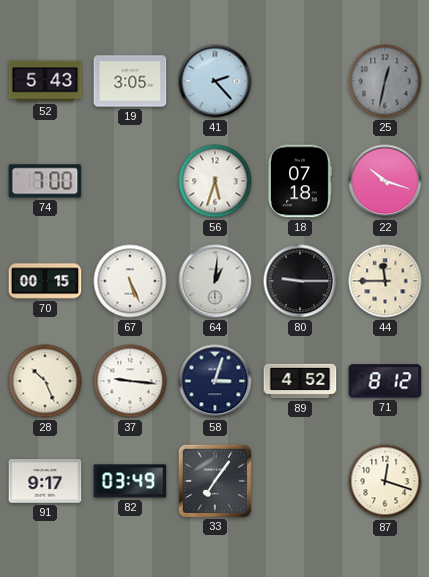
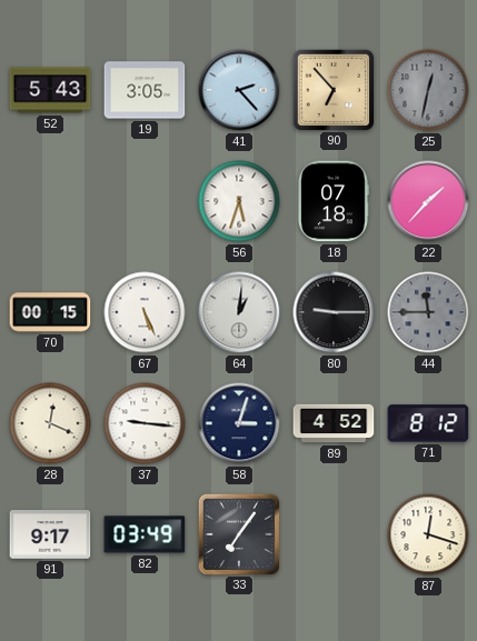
90: none -> 6:53 (332, 89)
74: 7:00 -> none (45, 181)
22: 10:18 -> 1:37 (428, 201)
44 dial: cream -> grey (428, 312)
28: 10:26 -> 12:19 (50, 423)
